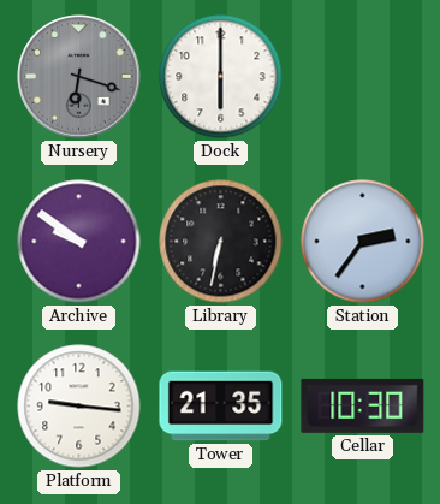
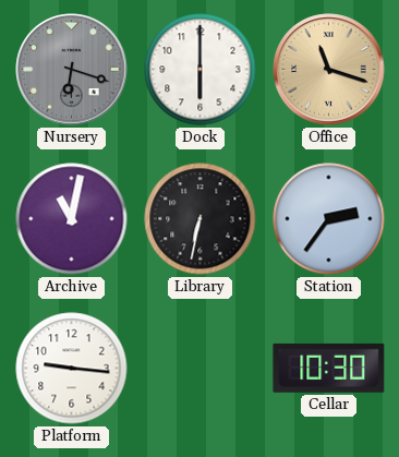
Office: none -> 11:18 (329, 70)
Archive: 9:51 -> 11:02 (72, 219)
Tower: 21:35 -> none (221, 407)
